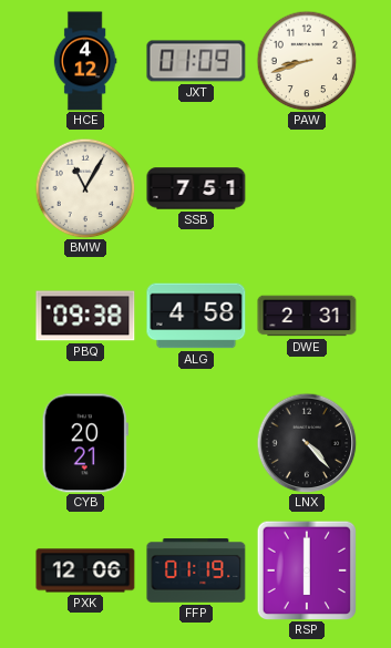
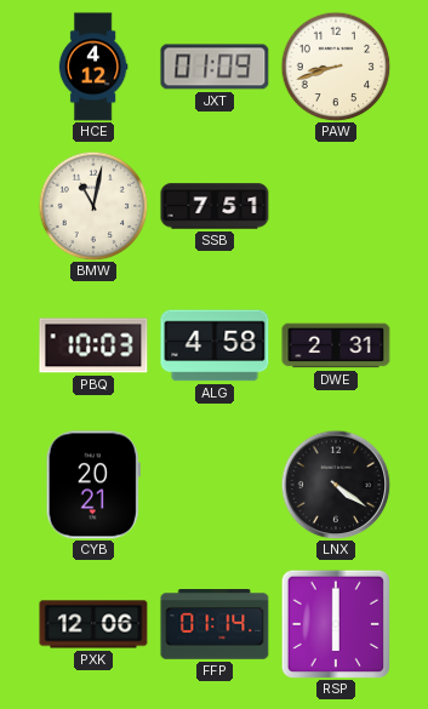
BMW: 11:05 -> 11:02 (93, 206)
PBQ: 09:38 -> 10:03 (93, 345)
LNX: 4:23 -> 4:21 (336, 485)
FFP: 01:19 -> 01:14 (215, 625)
